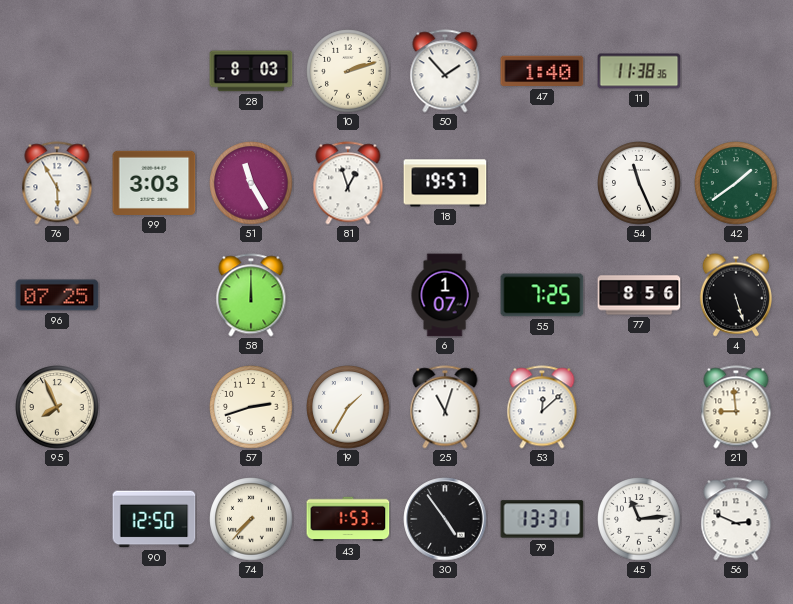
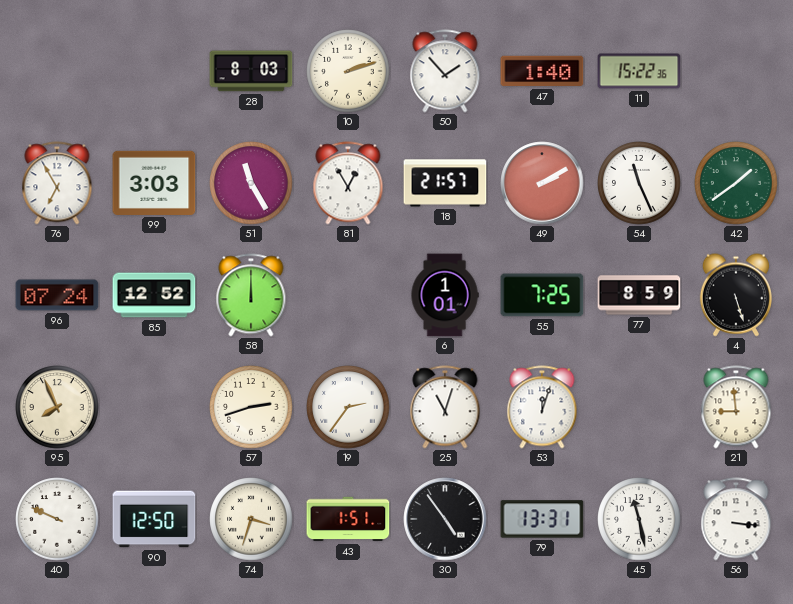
11: 11:38 -> 15:22 (639, 71)
76: 5:55 -> 6:55 (57, 183)
81: 12:57 -> 12:55 (348, 183)
18: 19:57 -> 21:57 (445, 183)
49: none -> 2:10 (542, 183)
96: 07:25 -> 07:24 (57, 295)
85: none -> 12:52 (154, 295)
6: 1:07 -> 1:01 (445, 295)
77: 8:56 -> 8:59 (639, 295)
19: 1:35 -> 2:36 (348, 407)
53: 12:08 -> 12:03 (542, 407)
40: none -> 9:49 (57, 519)
74: 7:37 -> 3:33 (251, 519)
43: 1:53 -> 1:51 (348, 519)
45: 11:14 -> 11:28 (639, 519)
56: 2:49 -> 3:16 (736, 519)
